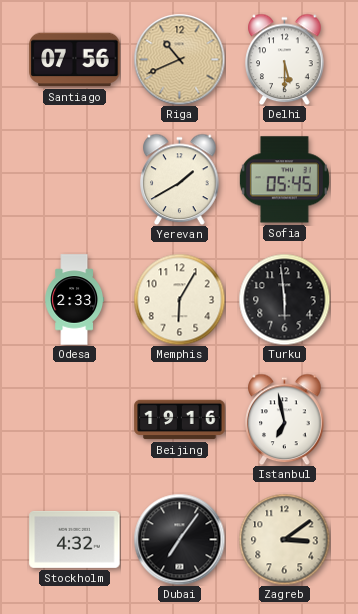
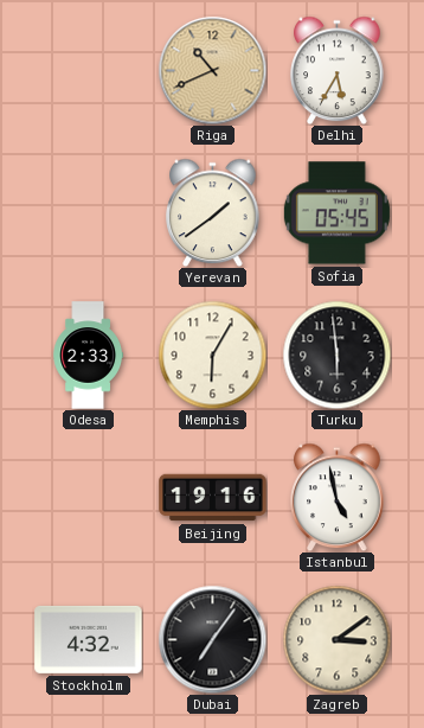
Santiago: 07:56 -> none (75, 60)
Delhi: 5:30 -> 5:35 (338, 70)
Yerevan: 1:40 -> 1:39 (213, 212)
Istanbul: 6:58 -> 4:58 (338, 497)
